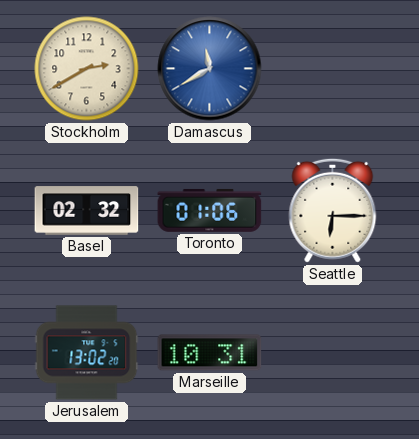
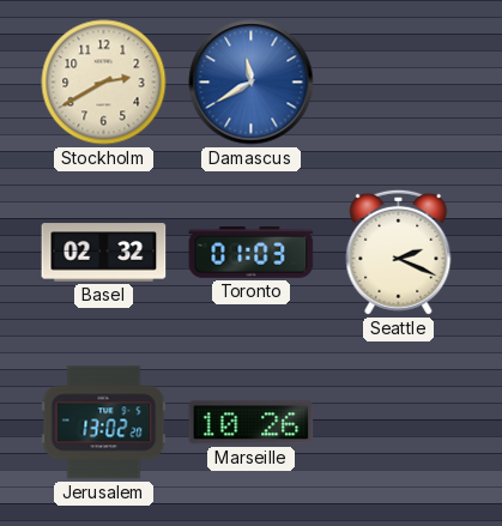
Toronto: 01:06 -> 01:03 (252, 252)
Seattle: 6:15 -> 2:19 (399, 252)
Marseille: 10:31 -> 10:26 (252, 423)
